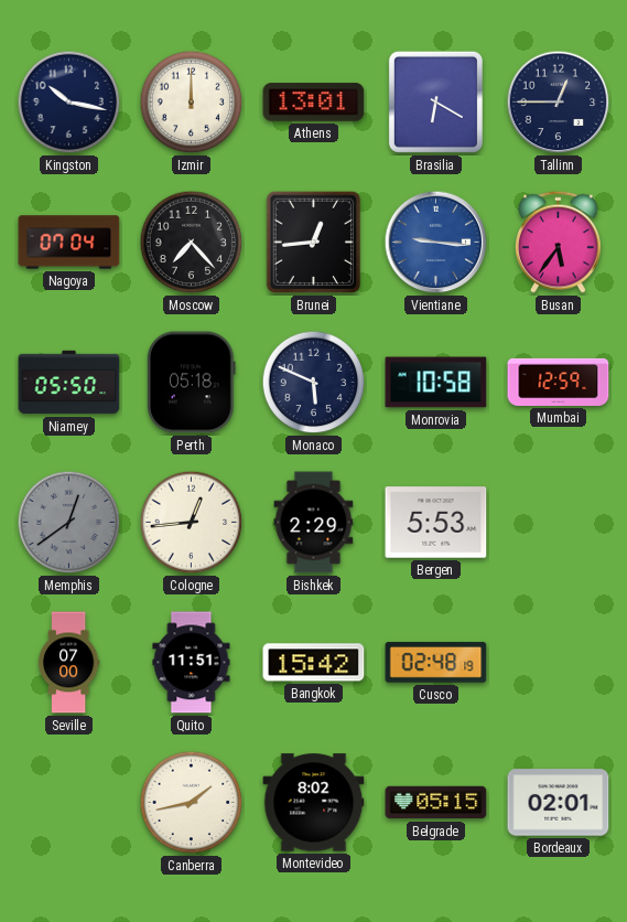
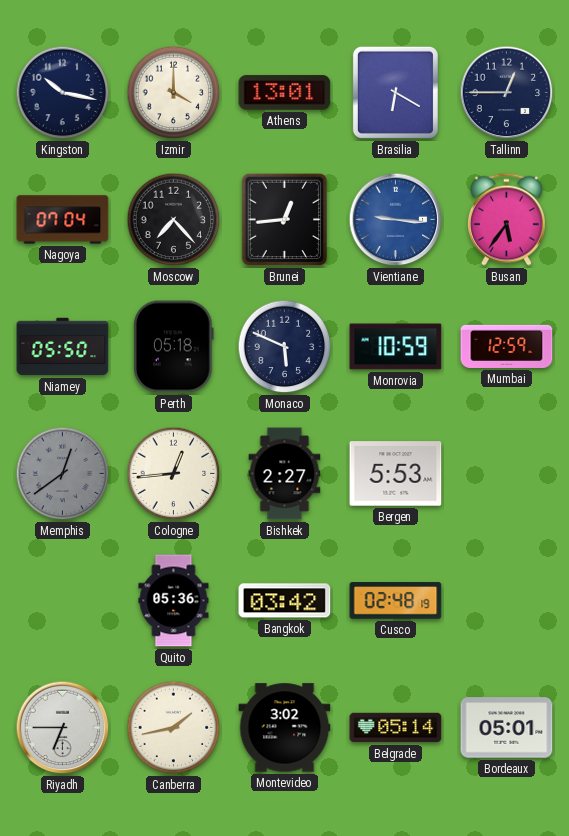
Izmir: 12:00 -> 4:00 (174, 93)
Monrovia: 10:58 -> 10:59 (396, 347)
Bishkek: 2:29 -> 2:27 (285, 474)
Seville: 07:00 -> none (68, 663)
Quito: 11:51 -> 05:36 (174, 601)
Bangkok: 15:42 -> 03:42 (285, 601)
Riyadh: none -> 6:45 (63, 728)
Montevideo: 8:02 -> 3:02 (285, 728)
Belgrade: 05:15 -> 05:14 (396, 728)
Bordeaux: 02:01 -> 05:01 (507, 728)
